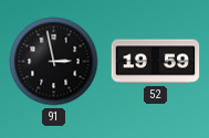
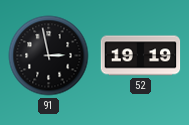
52: 19:59 -> 19:19 (141, 56)
